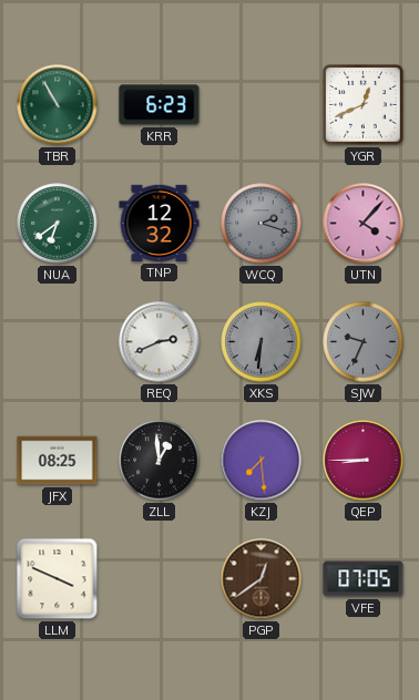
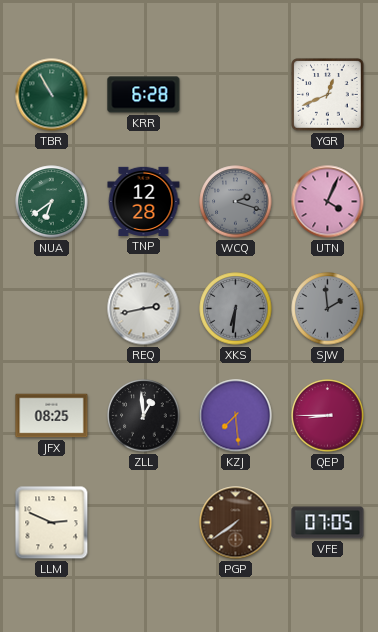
KRR: 6:23 -> 6:28 (144, 95)
TNP: 12:32 -> 12:28 (144, 201)
UTN: 4:07 -> 4:04 (328, 202)
REQ: 2:41 -> 2:43 (144, 309)
SJW: 9:34 -> 1:59 (328, 309)
LLM: 3:49 -> 2:49 (52, 523)
PGP: 12:39 -> 7:39 (236, 523)
